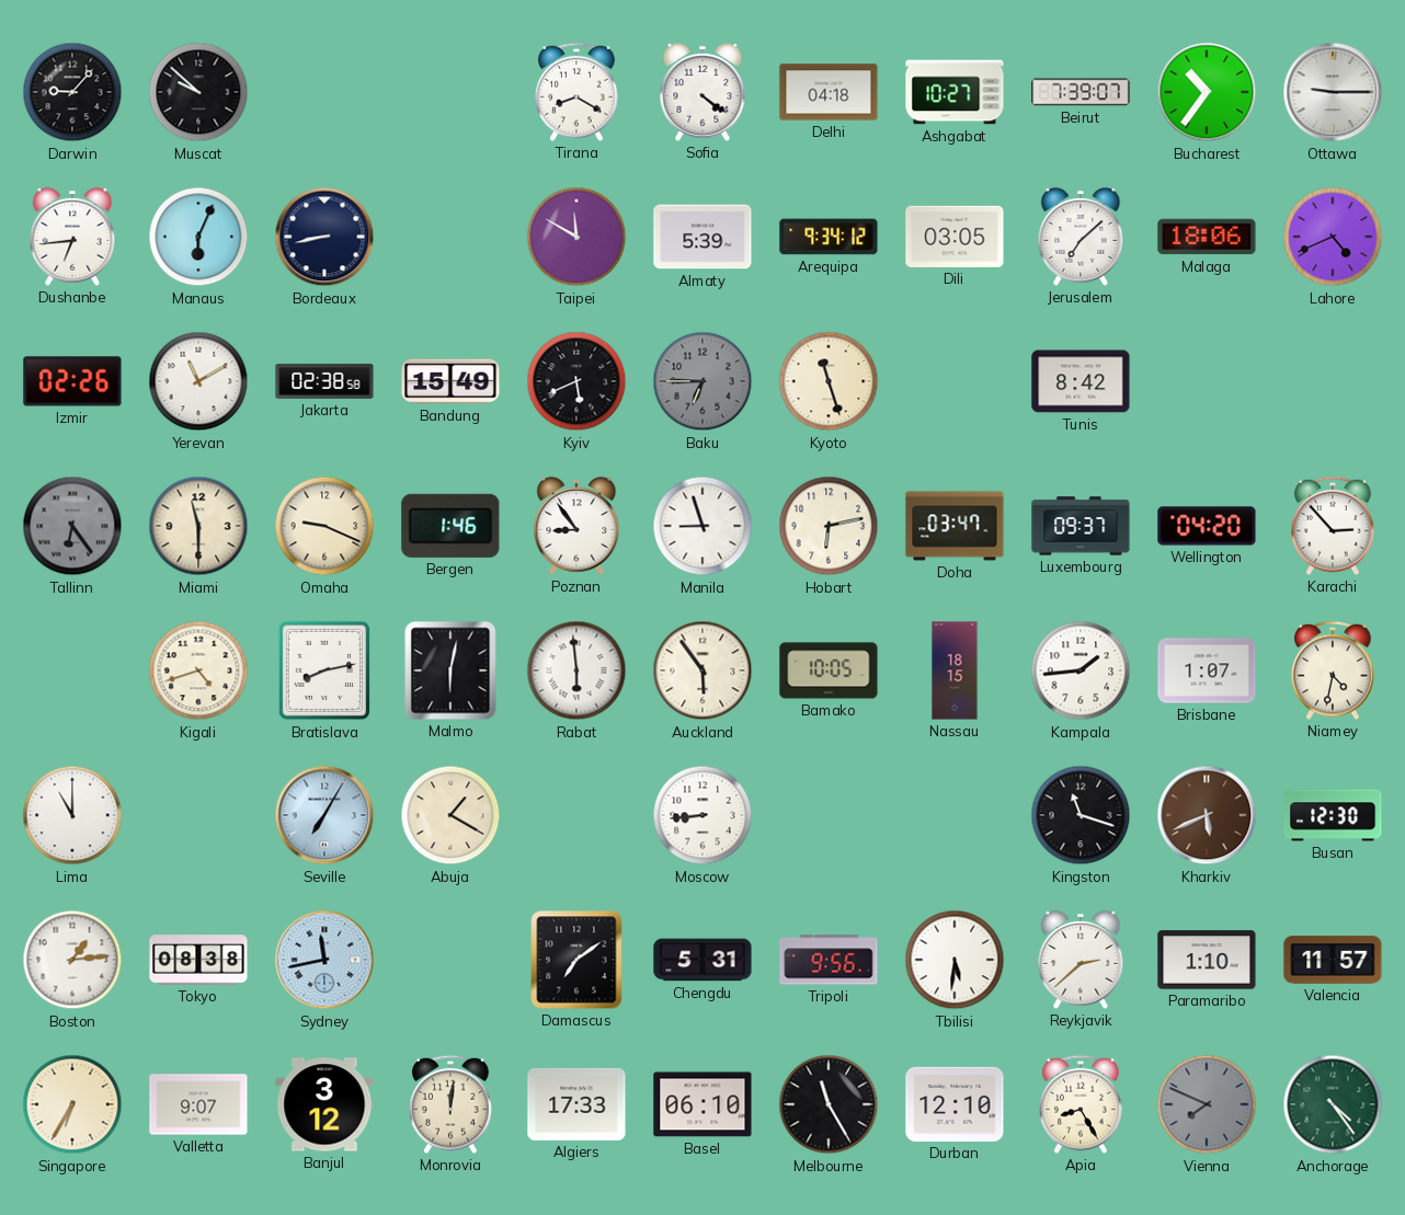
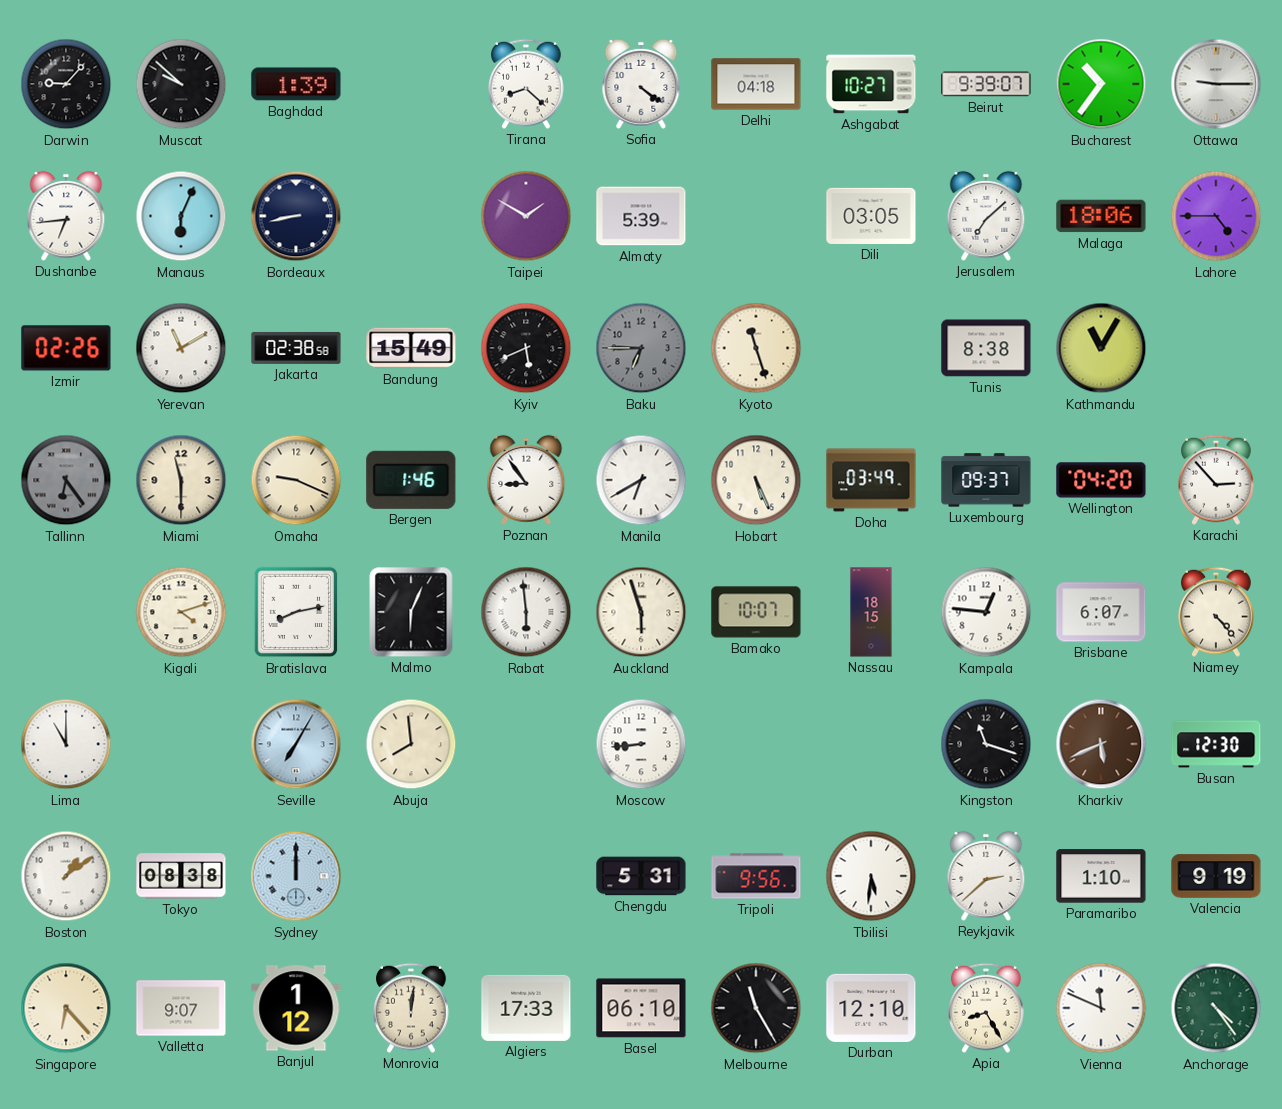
Baghdad: none -> 1:39 (296, 84)
Tirana: 8:20 -> 8:22 (527, 84)
Beirut: 7:39 -> 9:39 (986, 84)
Taipei: 11:50 -> 1:50 (526, 216)
Arequipa: 9:34 -> none (829, 237)
Lahore: 4:41 -> 4:45 (1216, 216)
Tunis: 8:42 -> 8:38 (986, 348)
Kathmandu: none -> 11:05 (1101, 348)
Manila: 8:57 -> 6:40 (641, 480)
Hobart: 6:13 -> 5:26 (756, 480)
Doha: 03:47 -> 03:49 (871, 480)
Kigali: 4:42 -> 4:12 (181, 612)
Malmo: 6:02 -> 6:04 (411, 612)
Auckland: 5:54 -> 5:57 (641, 612)
Bamako: 10:05 -> 10:07 (756, 612)
Kampala: 1:44 -> 12:46 (986, 612)
Brisbane: 1:07 -> 6:07 (1101, 612)
Niamey: 4:32 -> 4:23 (1217, 612)
Abuja: 1:20 -> 7:59 (411, 744)
Boston: 1:14 -> 1:09 (66, 876)
Sydney: 11:43 -> 12:00 (296, 876)
Damascus: 7:09 -> none (576, 960)
Valencia: 11:57 -> 9:19 (1216, 876)
Singapore: 6:35 -> 6:23 (66, 1008)
Banjul: 3:12 -> 1:12 (296, 1008)
Vienna: 7:49 -> 11:49 (1101, 1008)
Vienna dial: grey -> white (1101, 1008)
